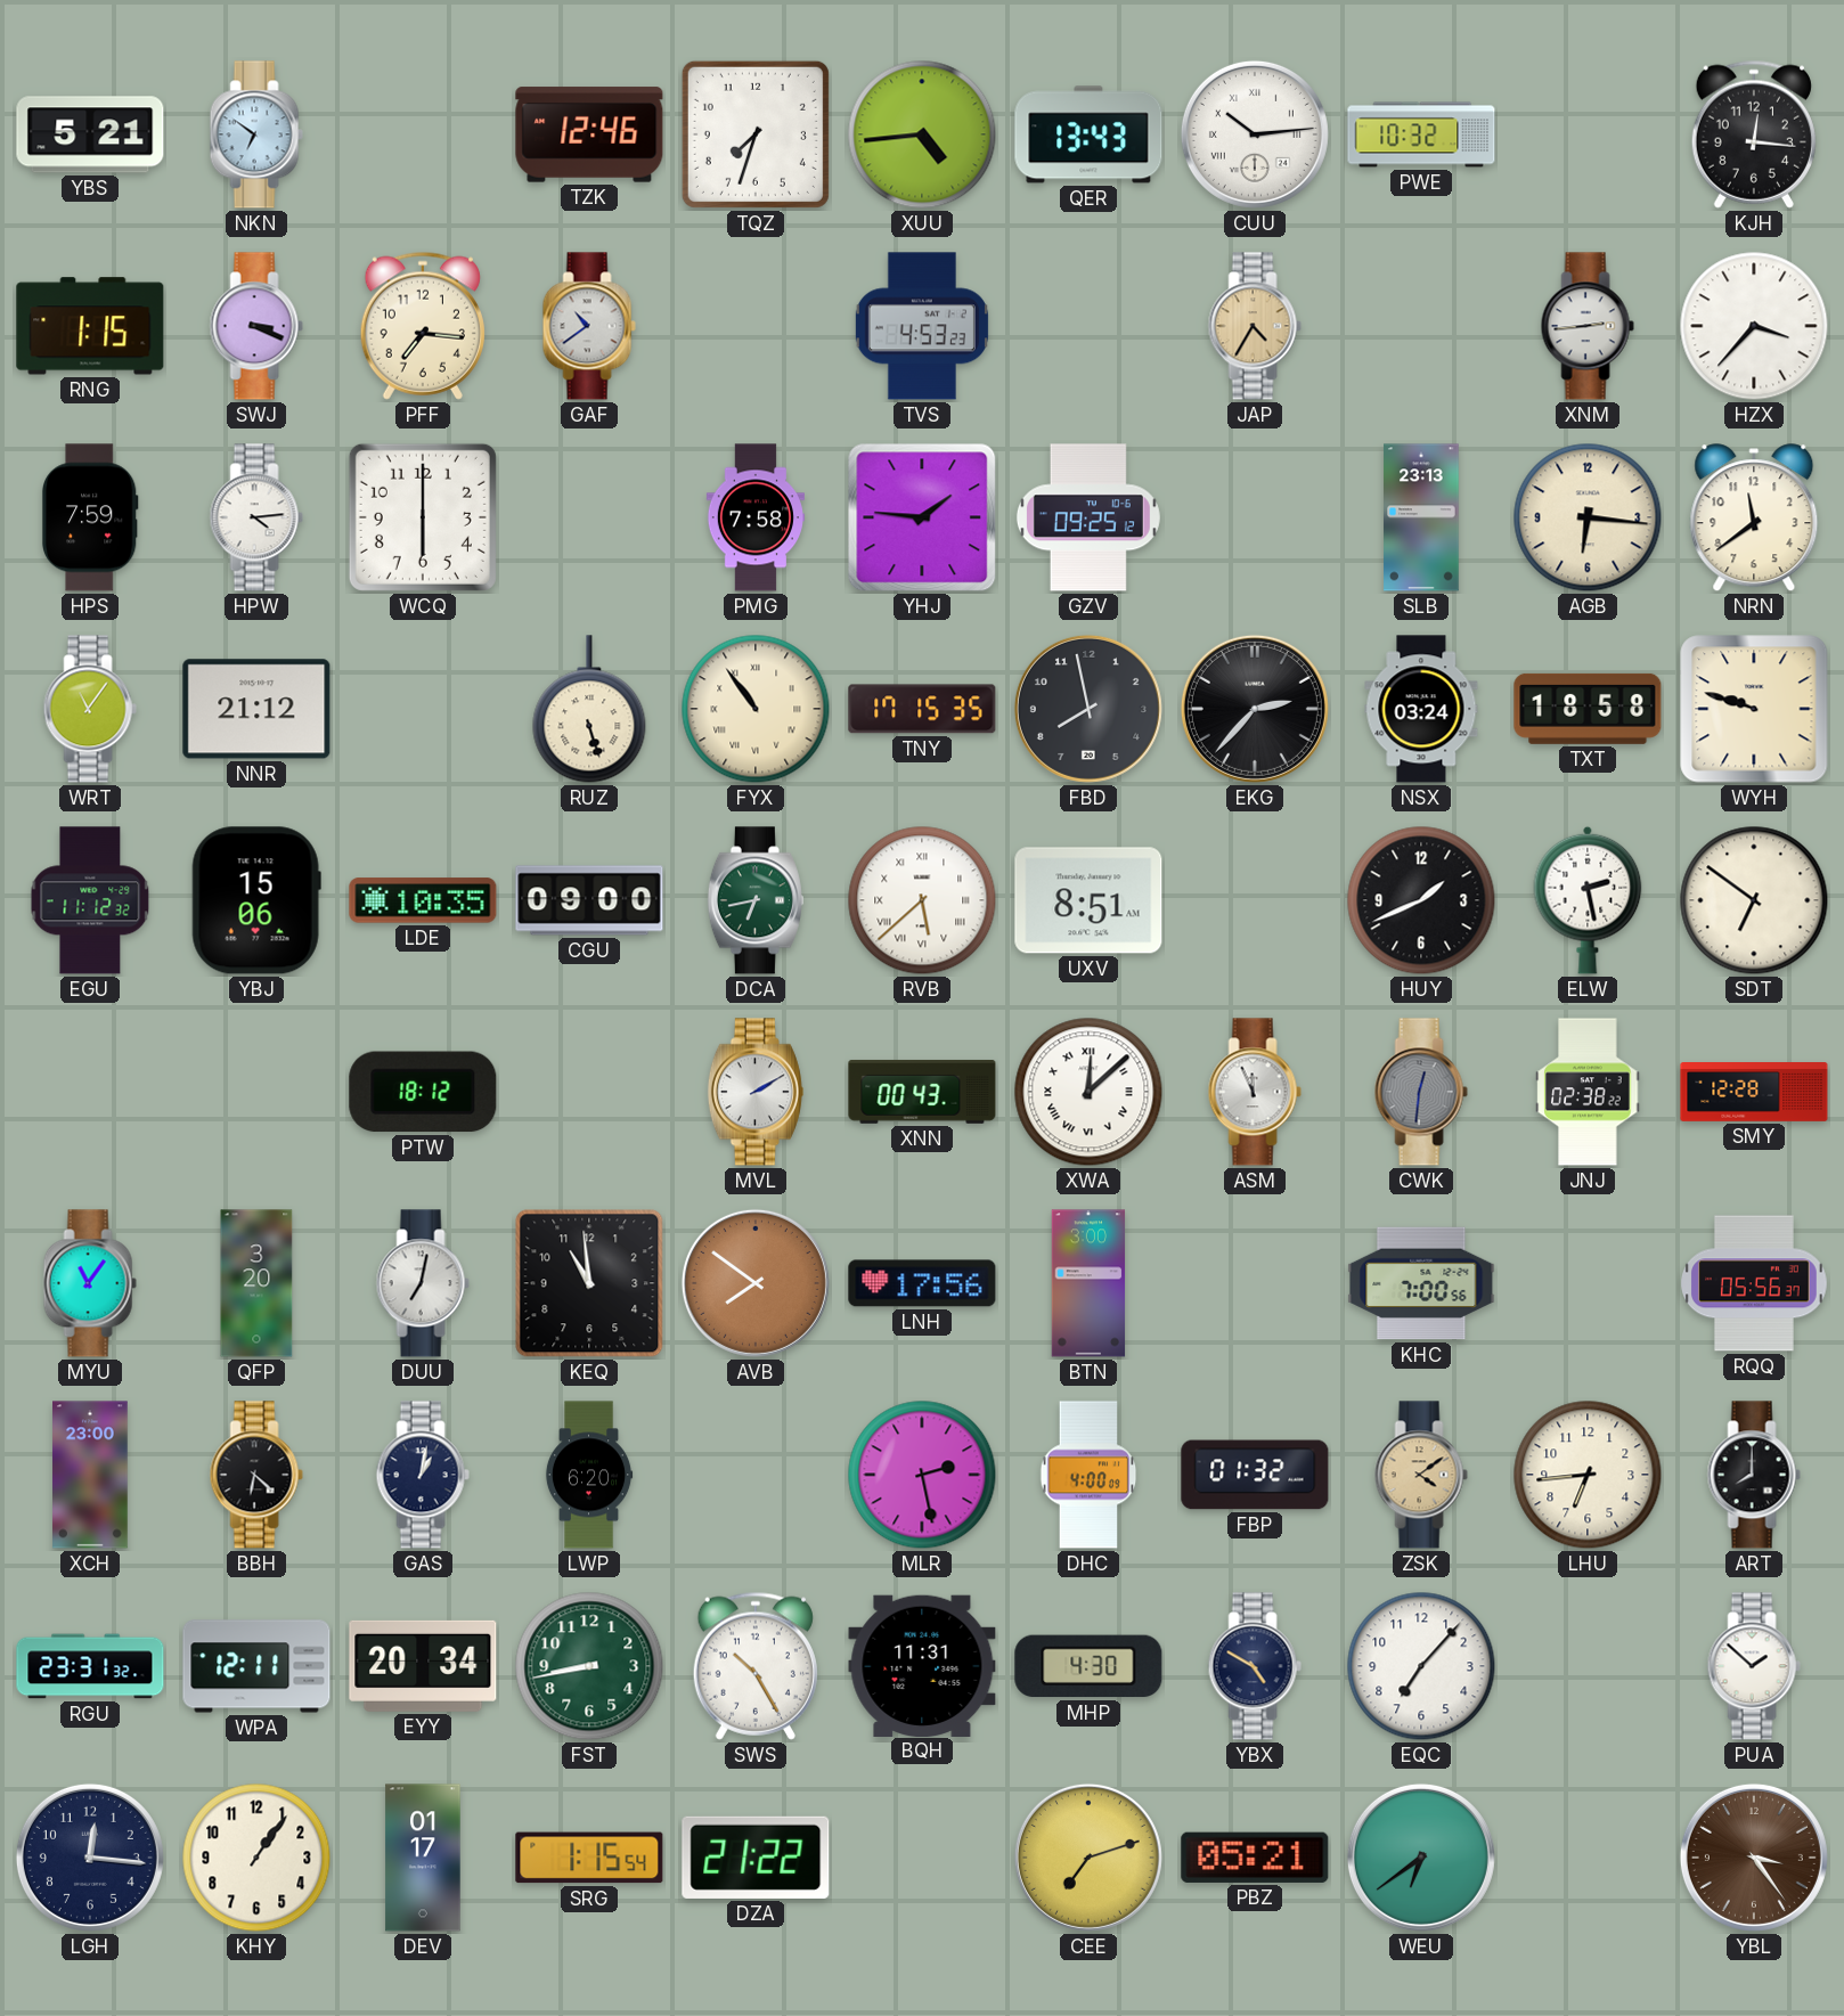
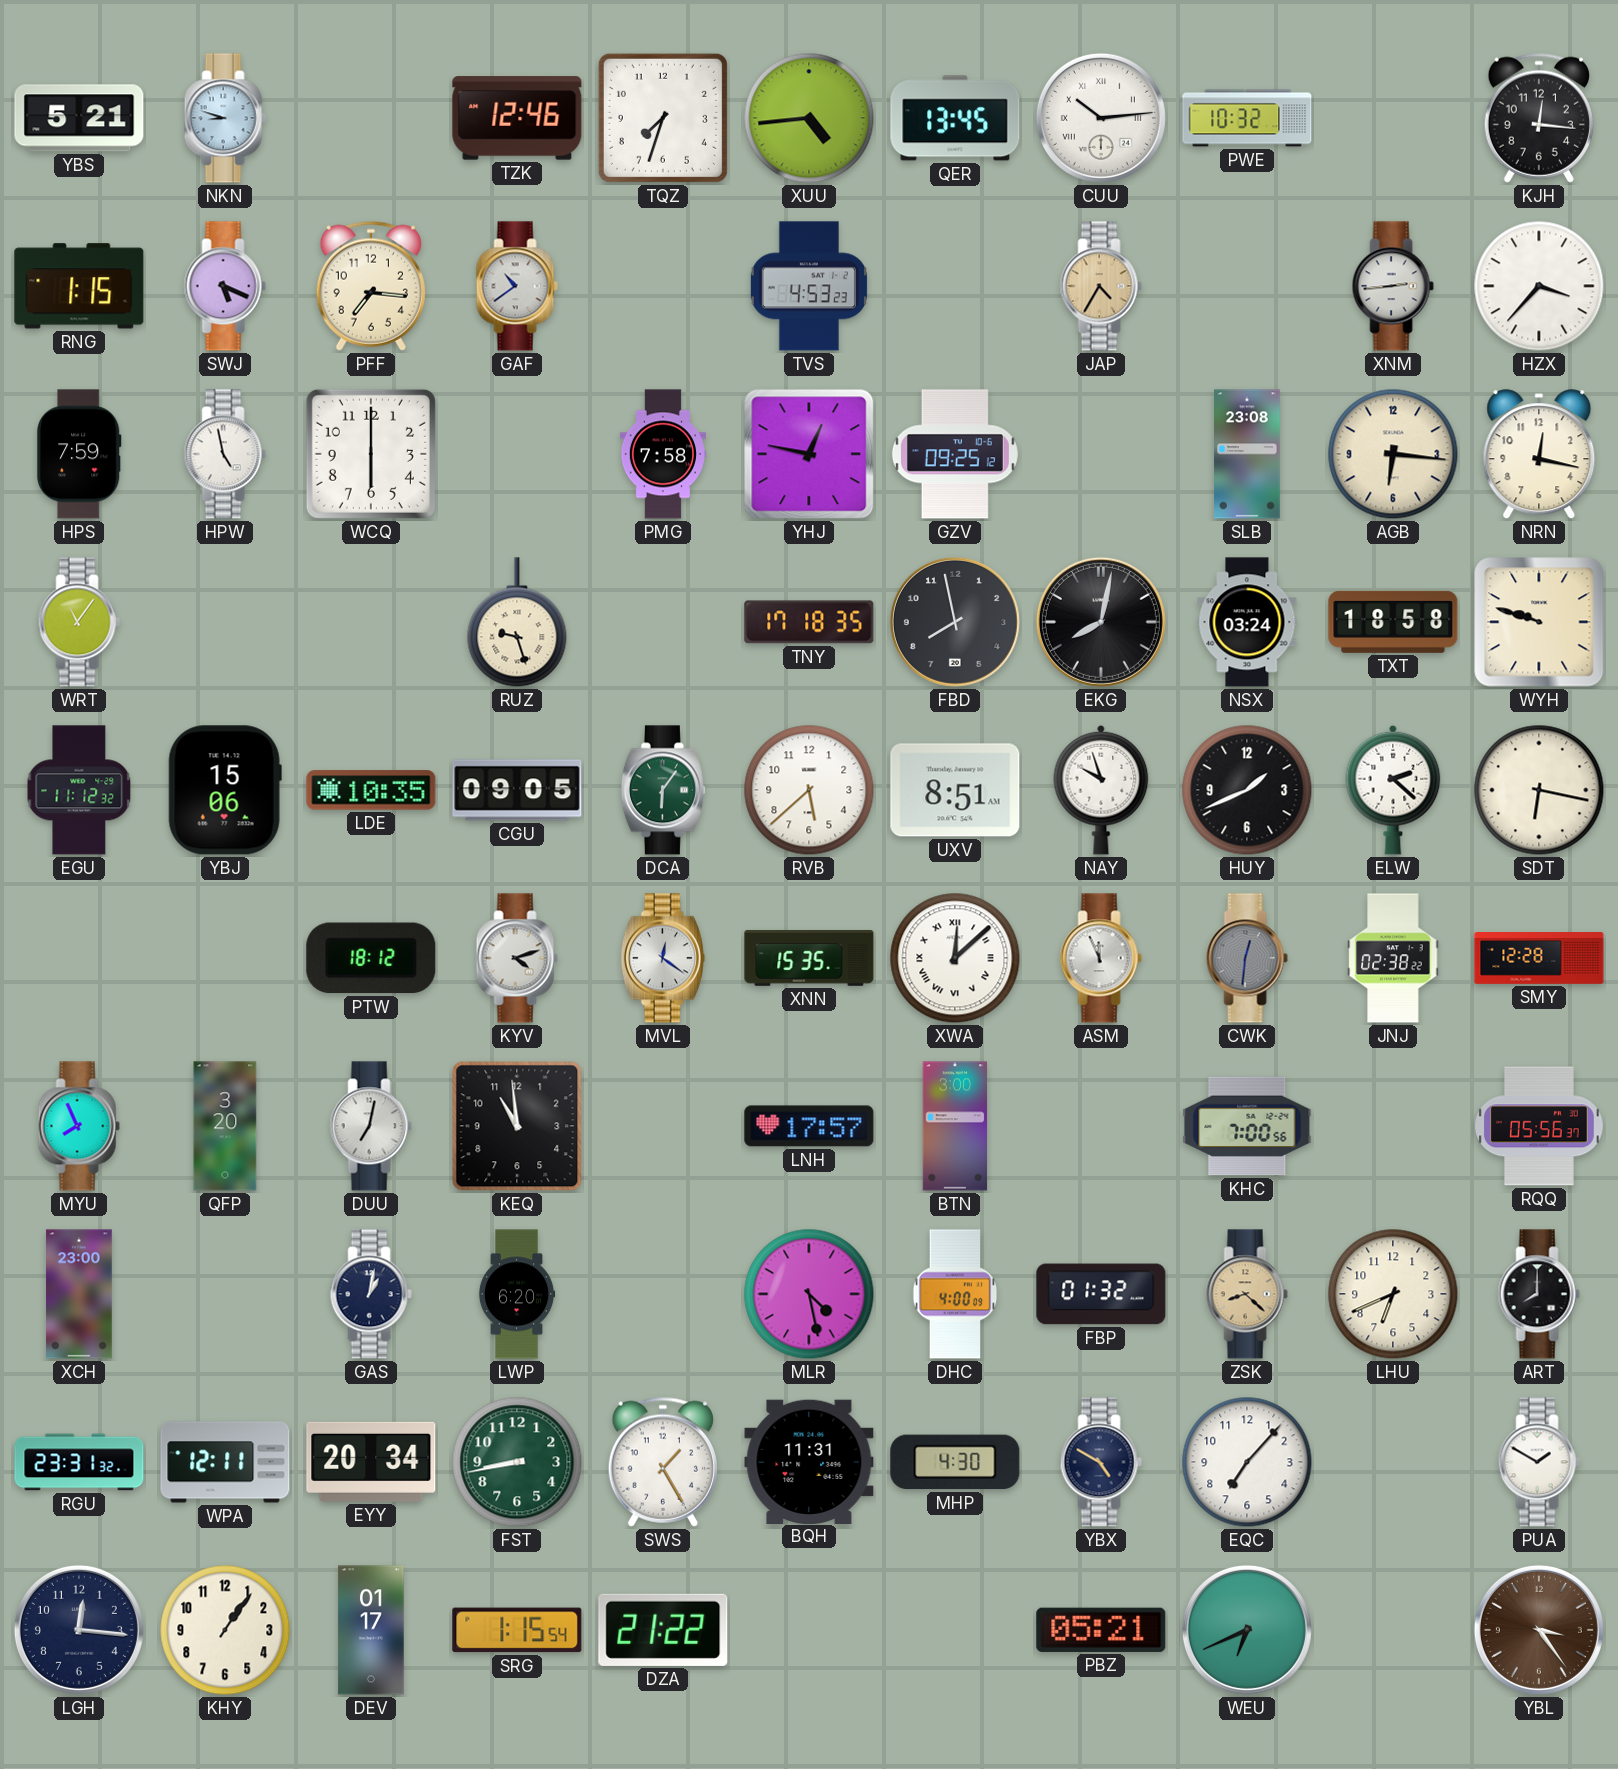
NKN: 6:51 -> 8:48 (225, 118)
QER: 13:43 -> 13:45 (955, 118)
SWJ: 3:19 -> 5:19 (225, 286)
HPW: 4:14 -> 4:58 (225, 454)
YHJ: 1:46 -> 12:47 (809, 454)
SLB: 23:13 -> 23:08 (1247, 454)
NRN: 11:39 -> 12:17 (1539, 455)
NNR: 21:12 -> none (256, 709)
RUZ: 5:27 -> 9:27 (517, 622)
FYX: 10:54 -> none (756, 709)
TNY: 17:15 -> 17:18 (809, 622)
EKG: 2:37 -> 8:02 (1101, 622)
CGU: 09:00 -> 09:05 (517, 790)
DCA: 6:43 -> 6:06 (663, 790)
RVB numerals: Roman -> Arabic (809, 790)
NAY: none -> 9:57 (1101, 790)
ELW: 2:28 -> 2:22 (1393, 790)
SDT: 6:51 -> 6:17 (1539, 790)
KYV: none -> 4:12 (517, 958)
MVL: 2:10 -> 12:21 (663, 958)
XNN: 00:43 -> 15:35 (809, 958)
MYU: 11:06 -> 7:56 (79, 1126)
AVB: 7:51 -> none (756, 1283)
LNH: 17:56 -> 17:57 (809, 1126)
BBH: 6:22 -> none (256, 1475)
MLR: 2:28 -> 4:28 (809, 1294)
ZSK: 4:09 -> 8:22 (1247, 1294)
LHU: 6:44 -> 6:41 (1393, 1294)
SWS: 10:25 -> 1:25 (663, 1462)
PUA: 1:52 -> 1:50 (1539, 1462)
CEE: 7:12 -> none (1088, 1858)
WEU: 6:39 -> 6:41 (1247, 1630)
